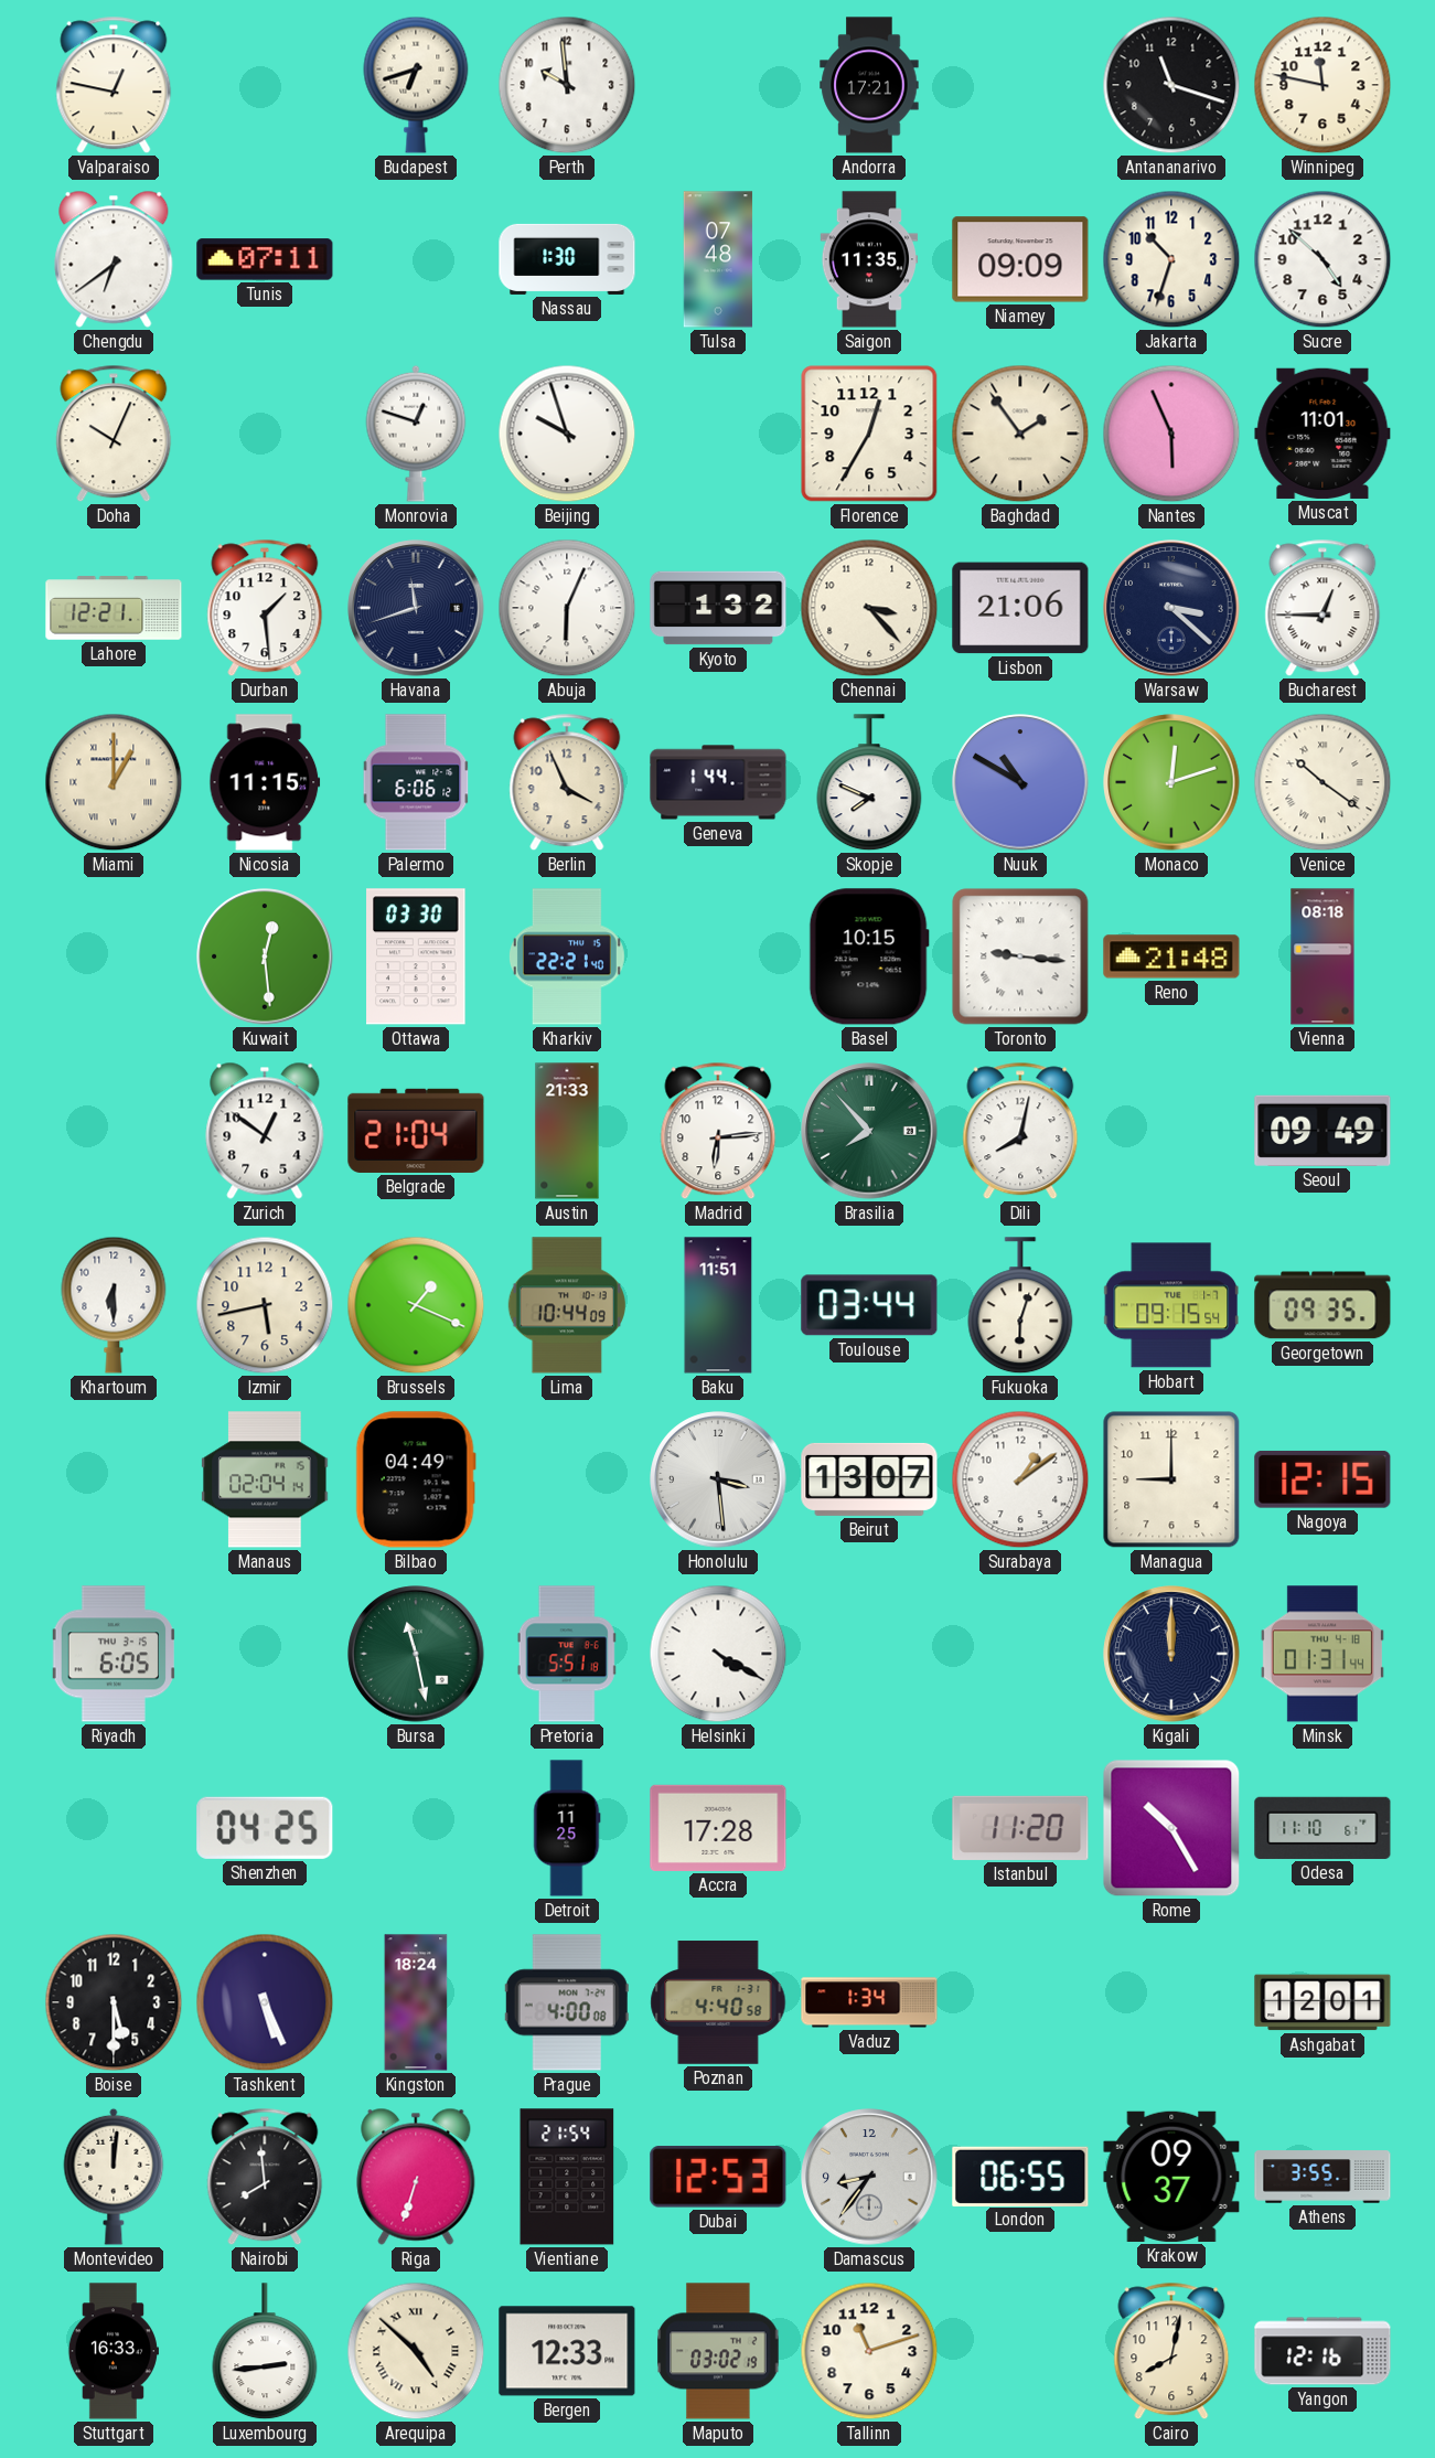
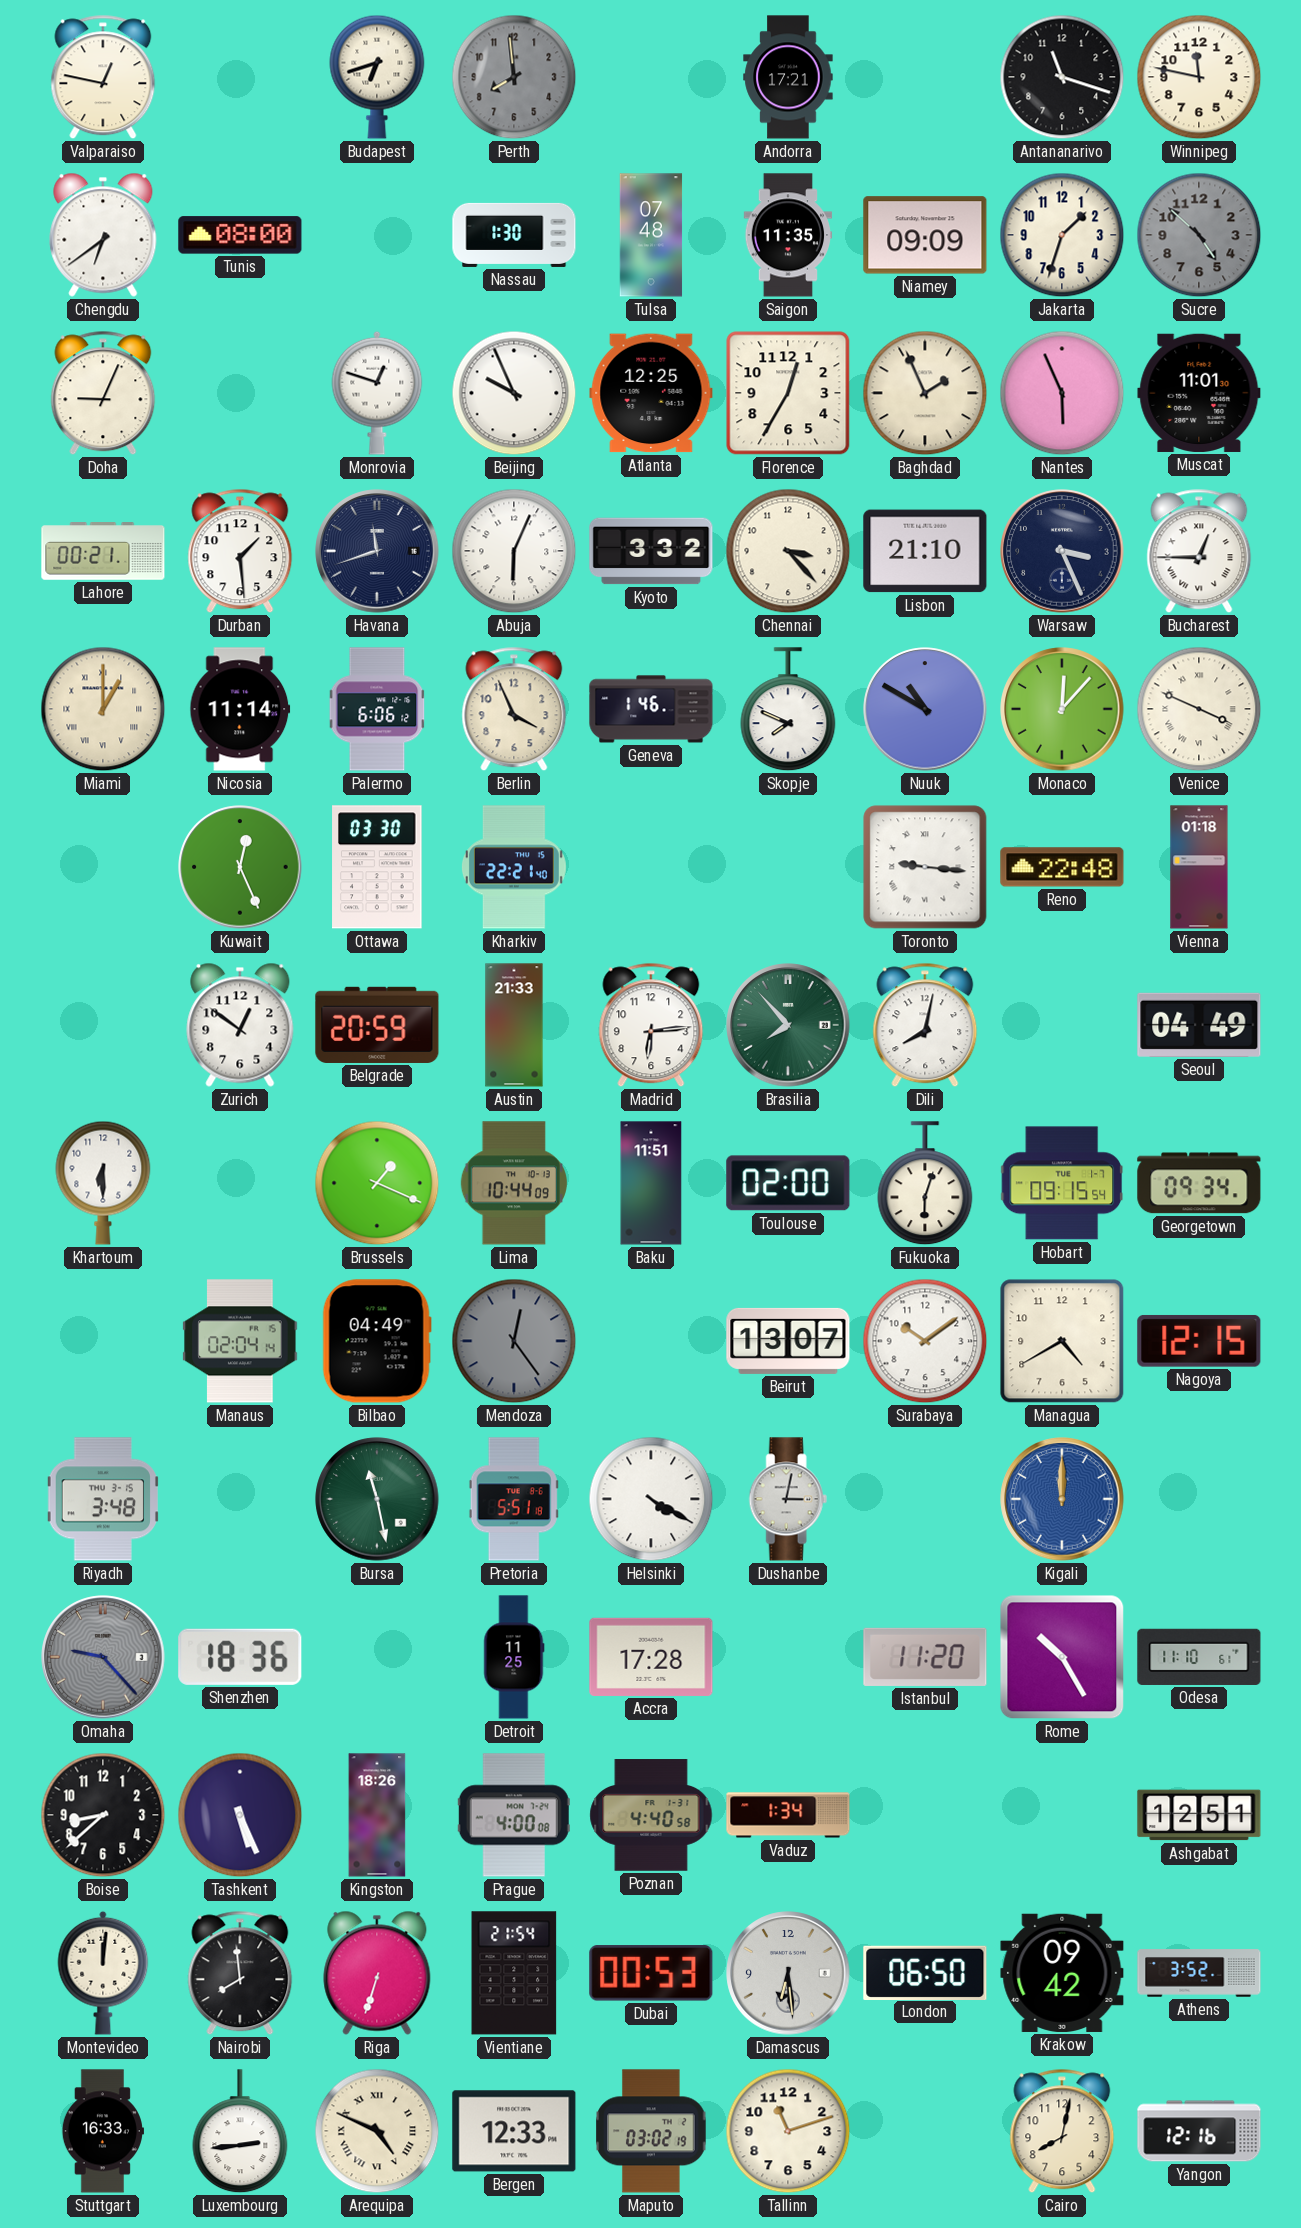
Perth: 9:59 -> 7:59 (514, 77)
Perth dial: white -> grey (514, 77)
Tunis: 07:11 -> 08:00 (240, 235)
Jakarta: 10:33 -> 1:33 (1062, 235)
Sucre dial: white -> grey (1199, 235)
Doha: 10:04 -> 9:04 (103, 393)
Beijing: 9:57 -> 9:56 (514, 393)
Atlanta: none -> 12:25 (651, 393)
Baghdad: 1:54 -> 1:56 (925, 393)
Lahore: 12:21 -> 00:21 (103, 551)
Kyoto: 1:32 -> 3:32 (651, 551)
Lisbon: 21:06 -> 21:10 (925, 551)
Warsaw: 3:22 -> 3:26 (1062, 551)
Nicosia: 11:15 -> 11:14 (240, 709)
Geneva: 1:44 -> 1:46 (651, 709)
Monaco: 12:12 -> 12:07 (1062, 709)
Venice: 10:21 -> 3:49 (1199, 709)
Kuwait: 12:29 -> 12:26 (240, 867)
Basel: 10:15 -> none (869, 957)
Reno: 21:48 -> 22:48 (1062, 867)
Vienna: 08:18 -> 01:18 (1199, 867)
Belgrade: 21:04 -> 20:59 (377, 1025)
Seoul: 09:49 -> 04:49 (1199, 1025)
Izmir: 5:43 -> none (265, 1305)
Toulouse: 03:44 -> 02:00 (788, 1183)
Georgetown: 09:35 -> 09:34 (1199, 1183)
Mendoza: none -> 12:24 (514, 1341)
Honolulu: 3:29 -> none (718, 1479)
Surabaya: 1:09 -> 10:09 (925, 1341)
Managua: 9:00 -> 4:40 (1062, 1341)
Riyadh: 6:05 -> 3:48 (103, 1499)
Dushanbe: none -> 3:02 (788, 1499)
Kigali dial: navy -> blue (1062, 1499)
Minsk: 01:31 -> none (1322, 1654)
Omaha: none -> 9:23 (103, 1657)
Shenzhen: 04:25 -> 18:36 (240, 1657)
Boise: 5:30 -> 8:38 (103, 1815)
Kingston: 18:24 -> 18:26 (377, 1815)
Ashgabat: 12:01 -> 12:51 (1199, 1815)
Dubai: 12:53 -> 00:53 (651, 1973)
Damascus: 8:36 -> 6:29 (788, 1973)
London: 06:55 -> 06:50 (925, 1972)
Krakow: 09:37 -> 09:42 (1062, 1973)
Athens: 3:55 -> 3:52 (1199, 1973)
Arequipa: 4:52 -> 4:49 (377, 2131)
